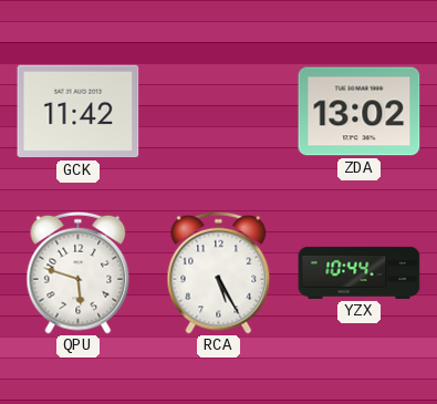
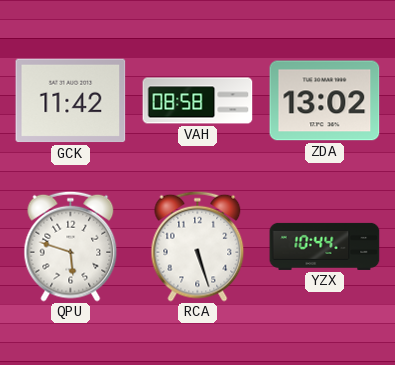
VAH: none -> 08:58 (198, 101)
RCA: 5:25 -> 5:27 (198, 246)
